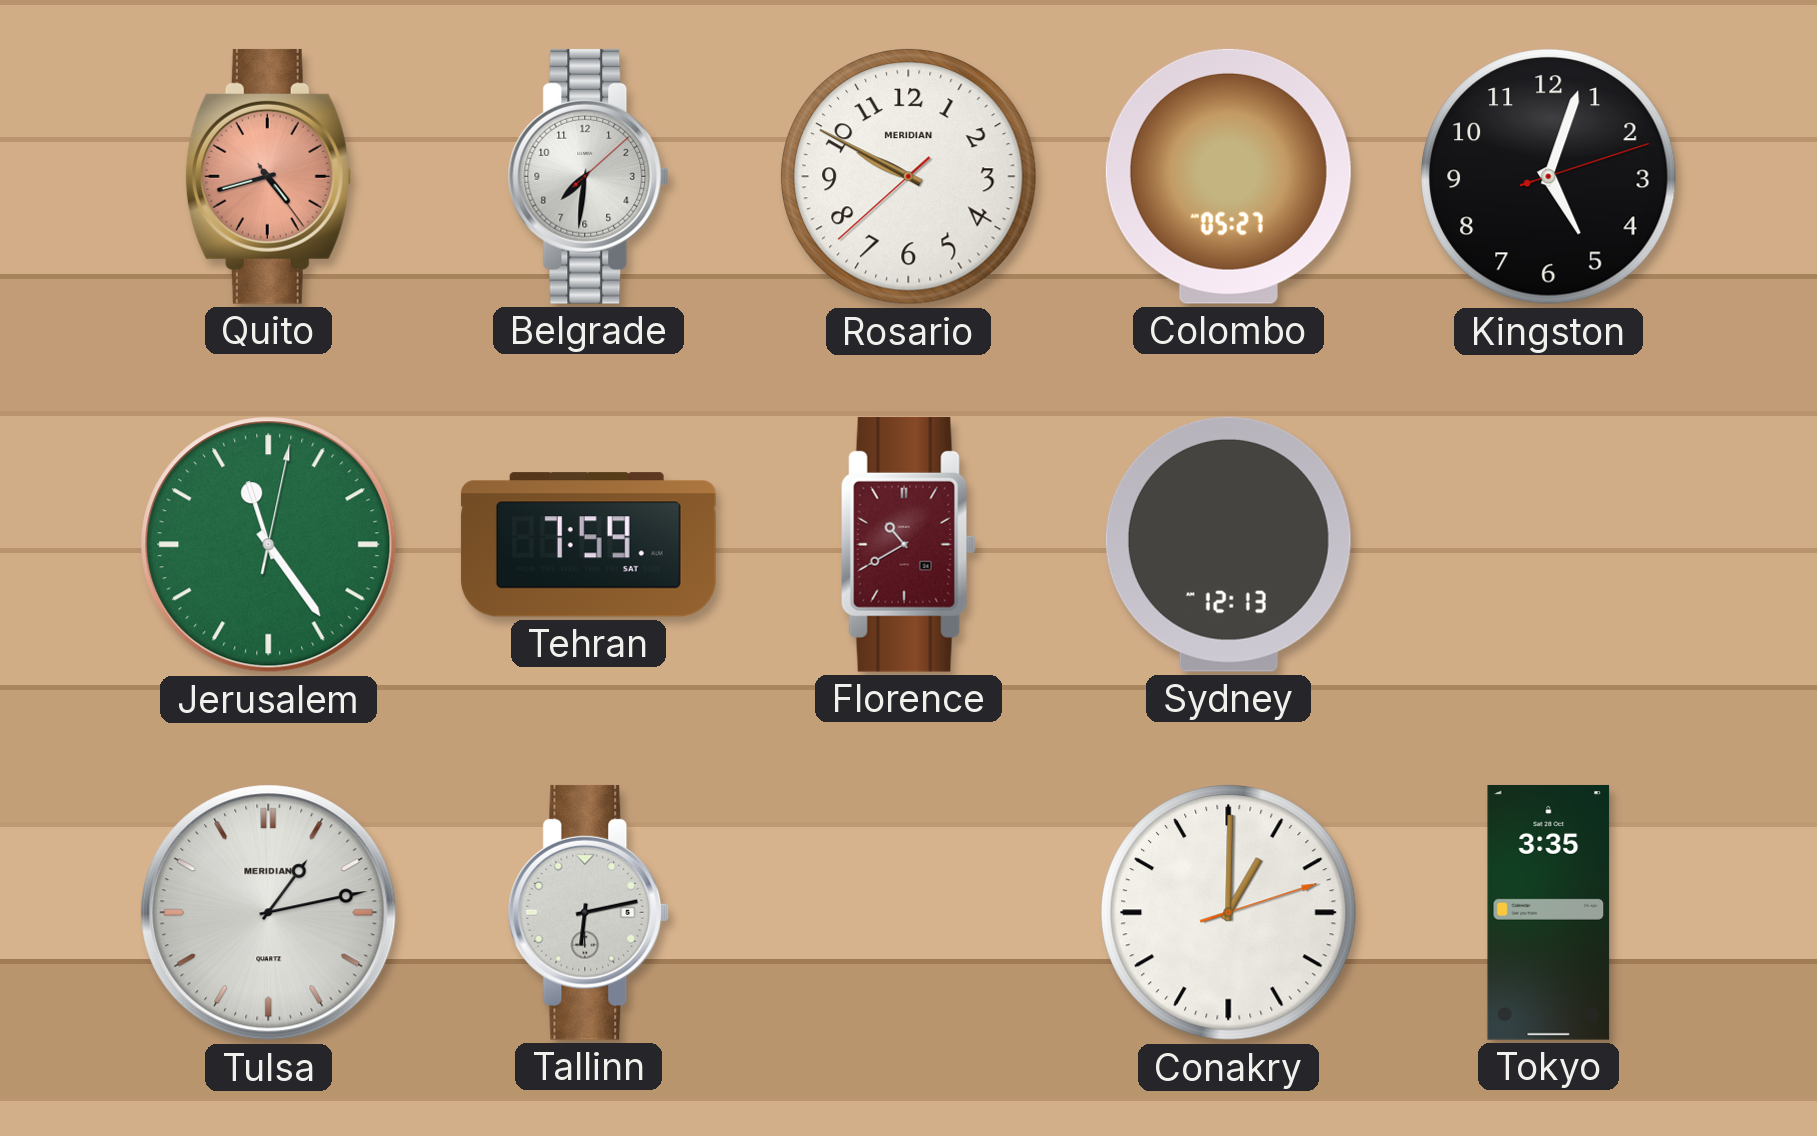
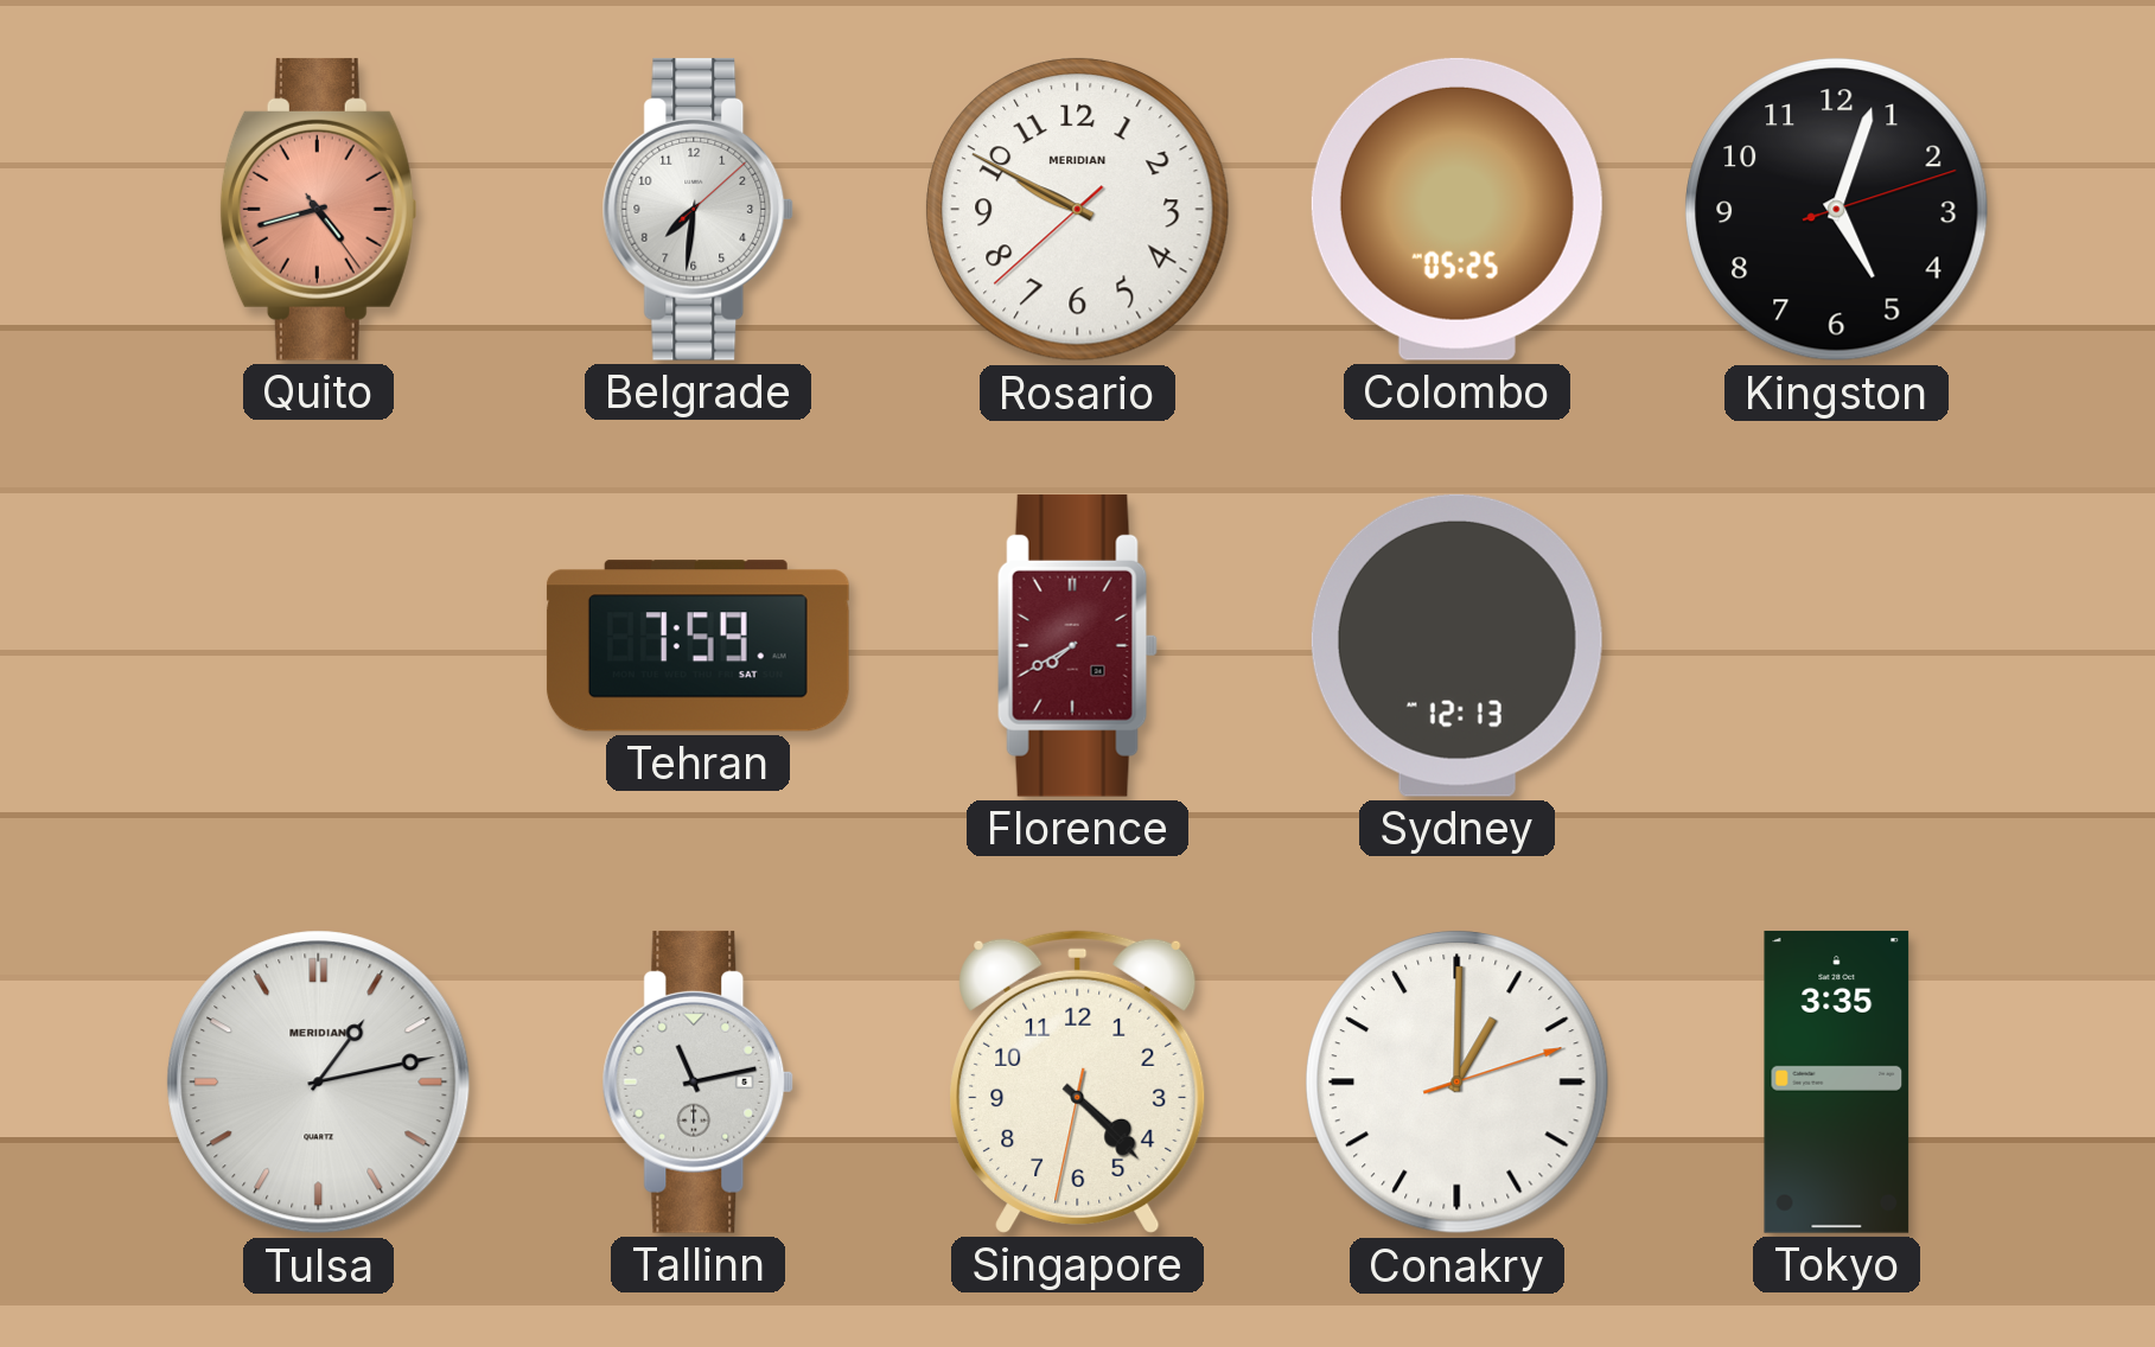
Colombo: 05:27 -> 05:25 (1456, 209)
Jerusalem: 11:24 -> none (269, 545)
Florence: 10:40 -> 7:40 (1077, 645)
Tallinn: 6:13 -> 11:13 (699, 1081)
Singapore: none -> 4:22 (1078, 1081)
